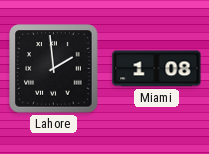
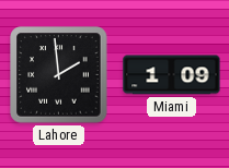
Miami: 1:08 -> 1:09 (172, 75)
